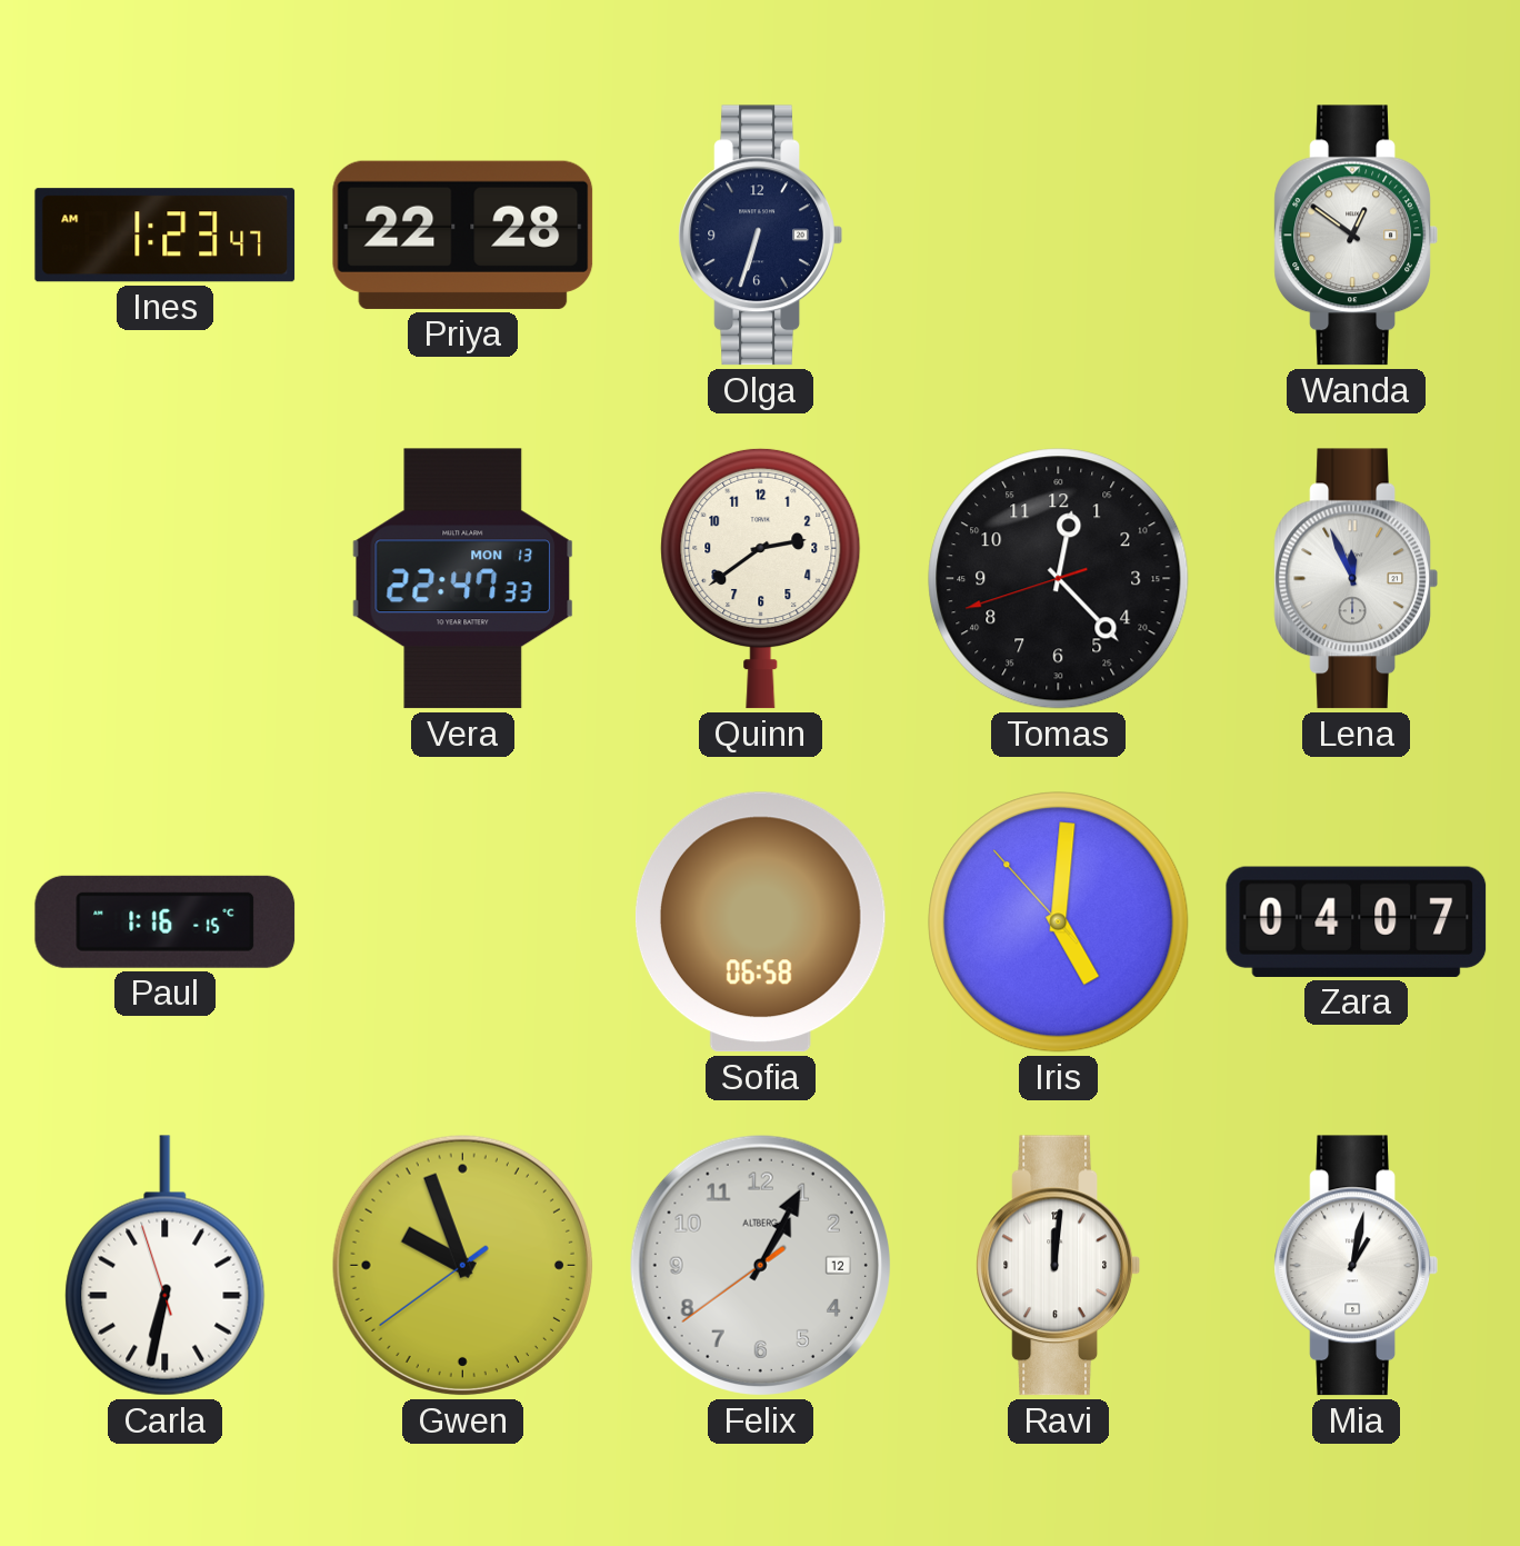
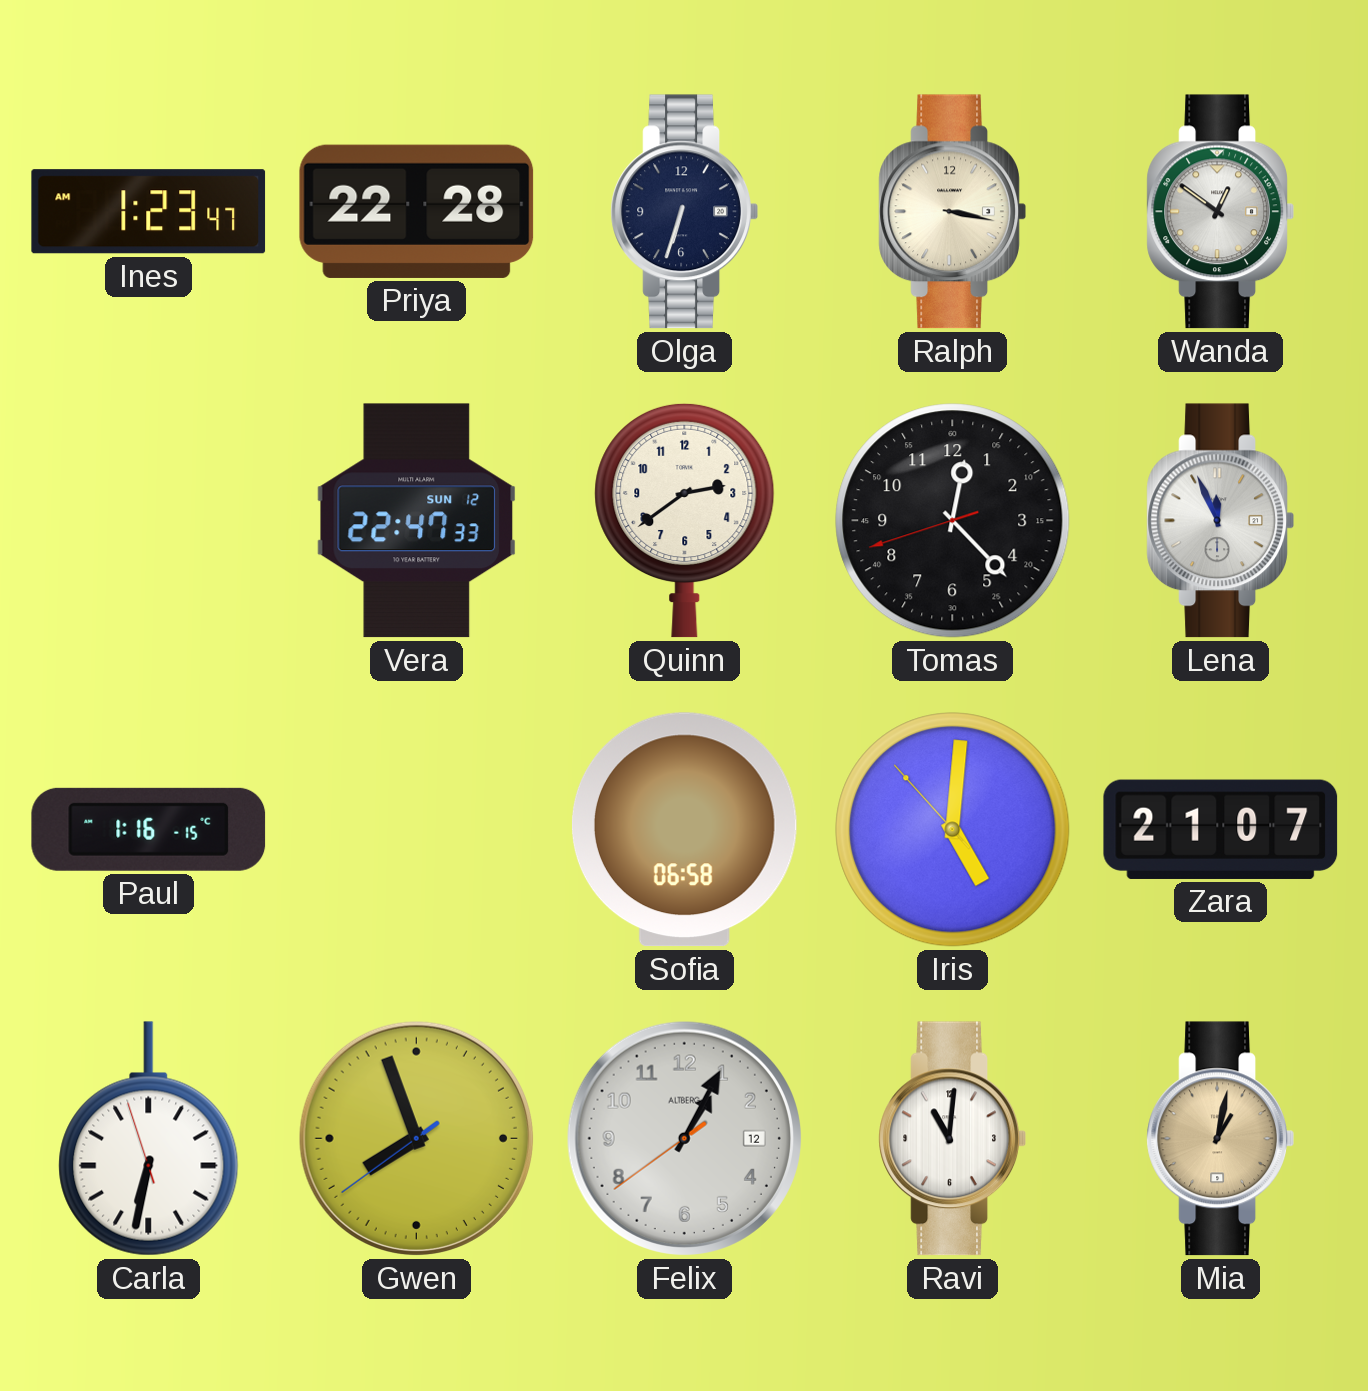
Ralph: none -> 3:17 (952, 212)
Vera date: MON 13 -> SUN 12 (417, 521)
Zara: 04:07 -> 21:07 (1221, 829)
Gwen: 9:56 -> 7:56 (416, 1138)
Ravi: 12:01 -> 11:01 (952, 1139)
Mia dial: white -> champagne (1220, 1139)
